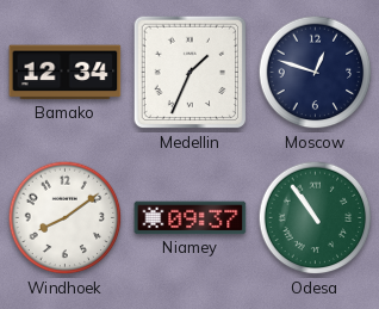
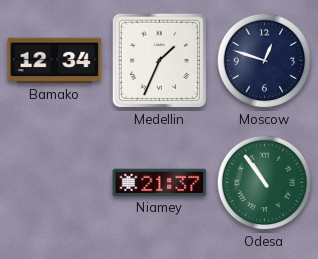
Windhoek: 8:09 -> none (66, 218)
Niamey: 09:37 -> 21:37 (160, 183)
